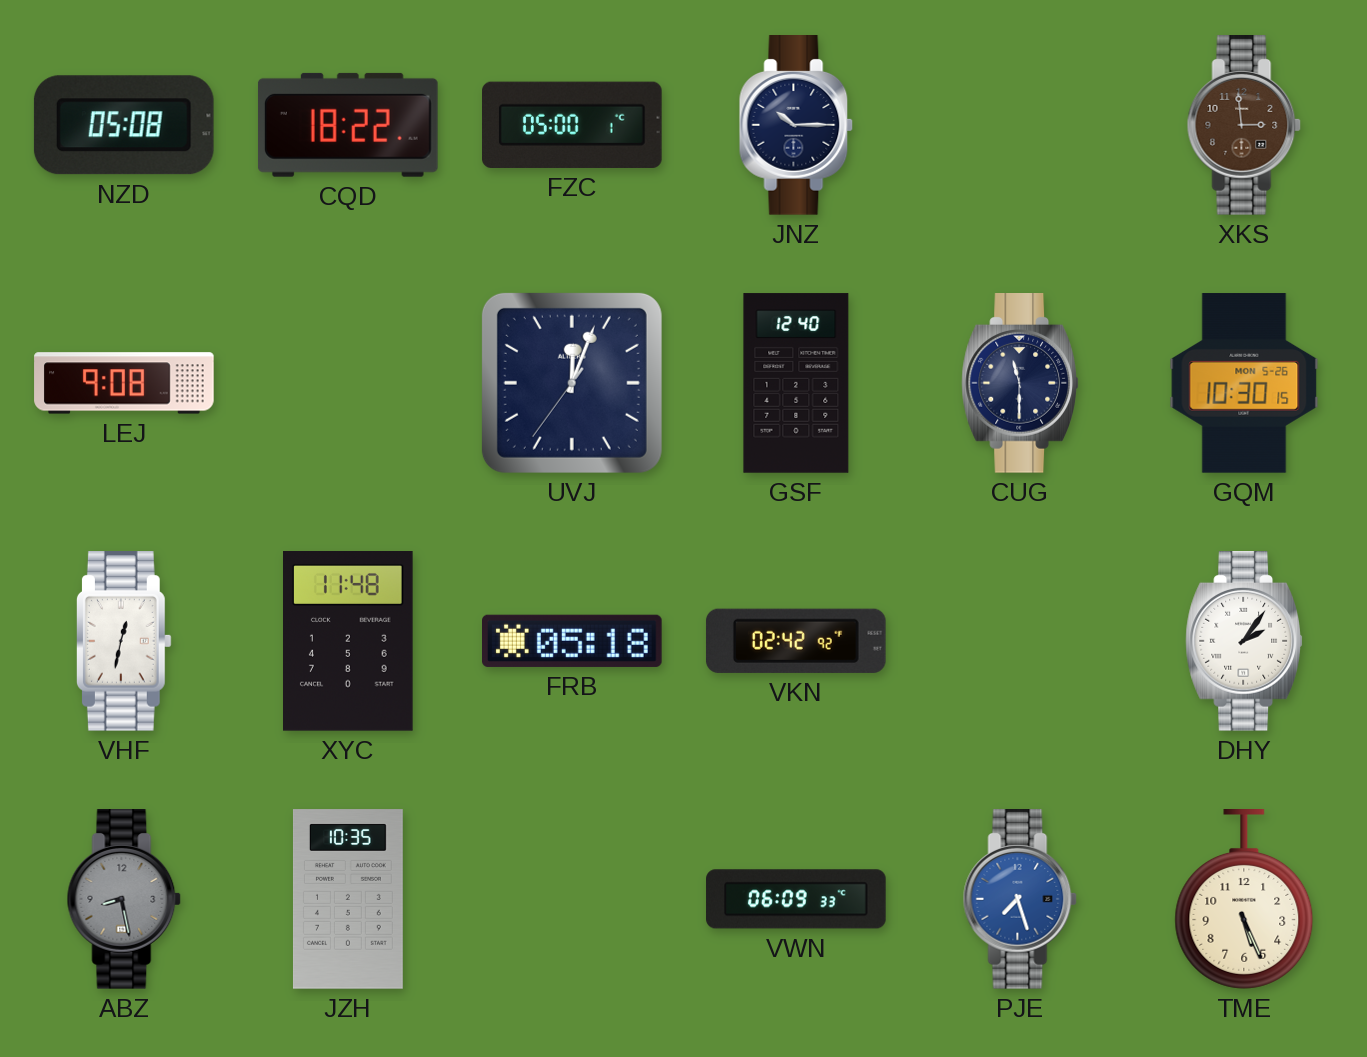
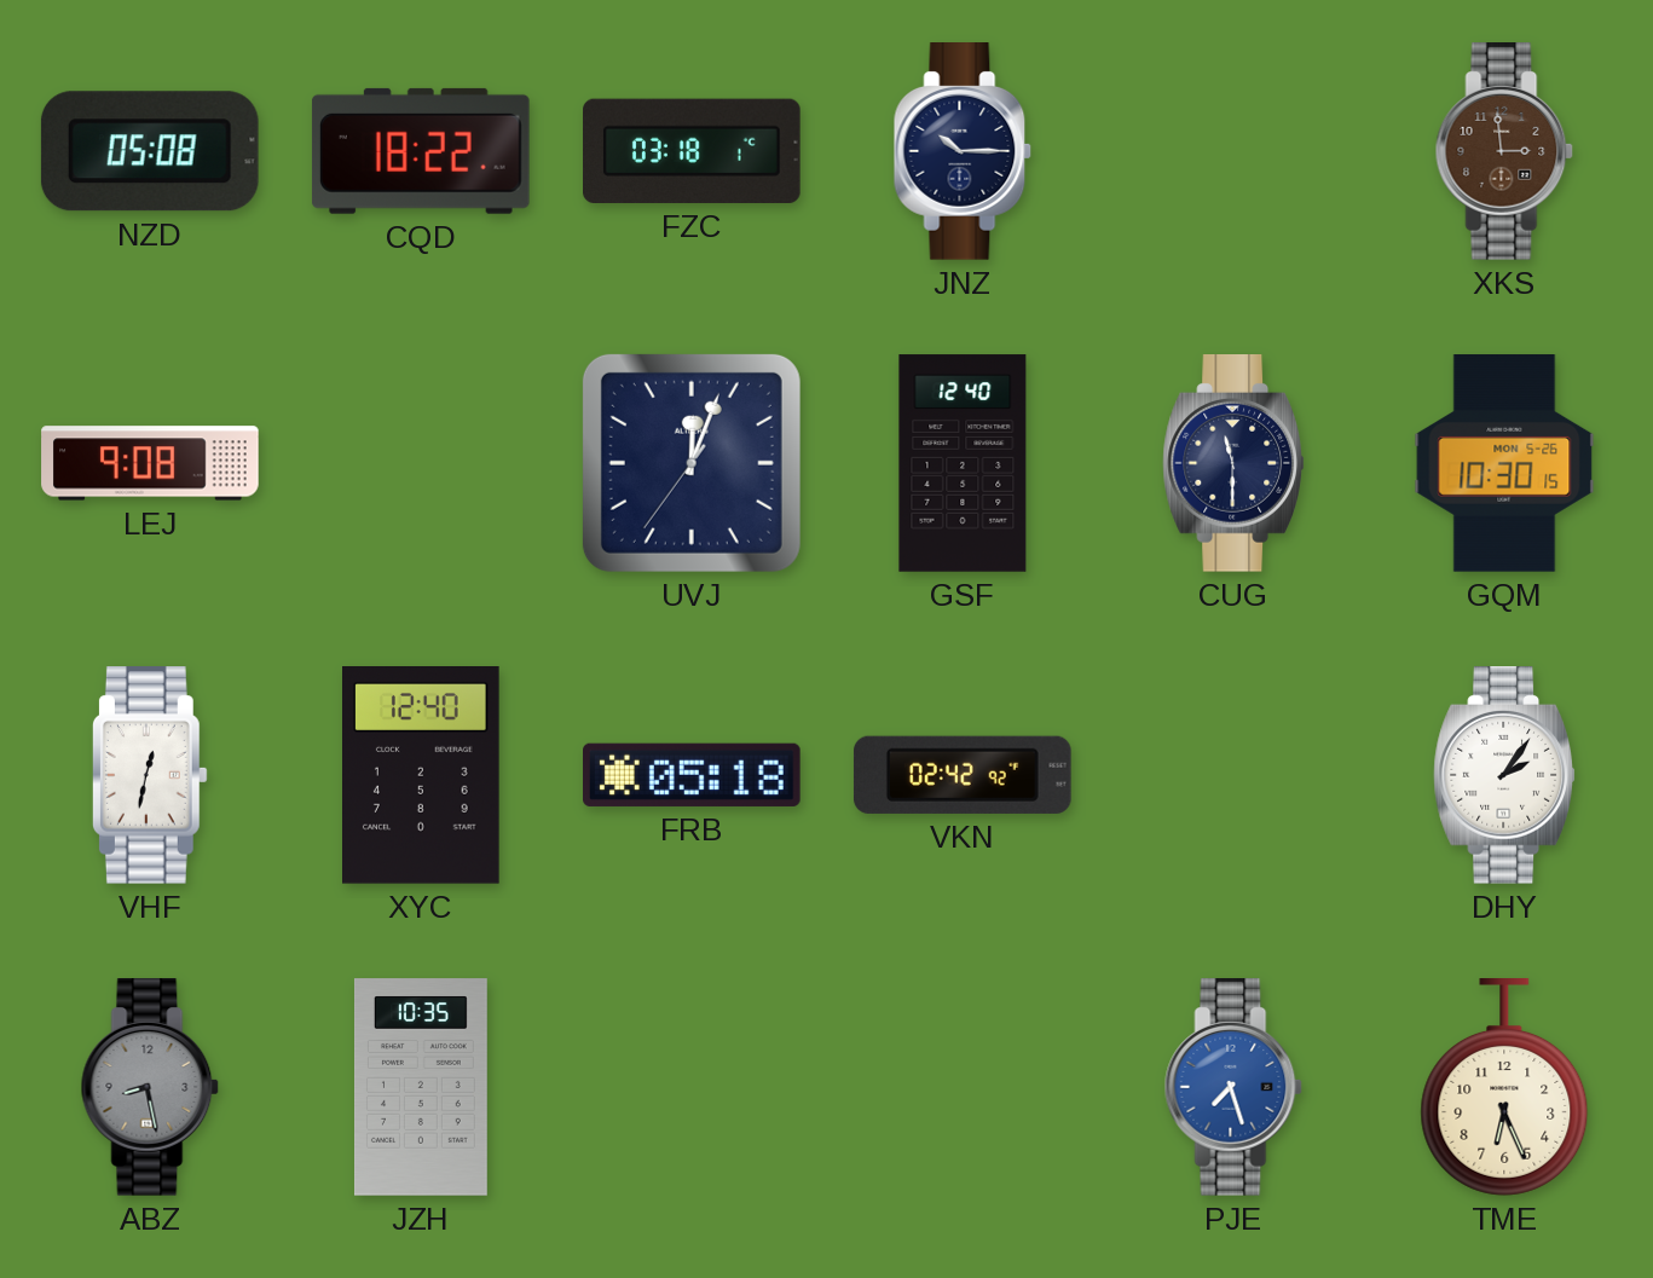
FZC: 05:00 -> 03:18 (693, 151)
XYC: 11:48 -> 12:40 (422, 776)
VWN: 06:09 -> none (796, 899)
TME: 5:26 -> 6:26 (1504, 1088)
